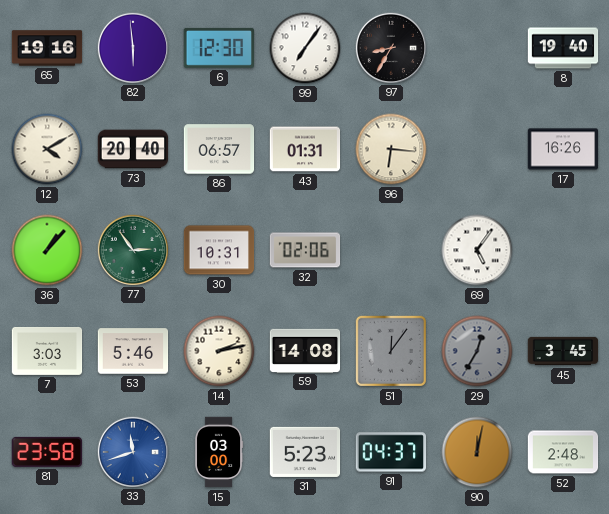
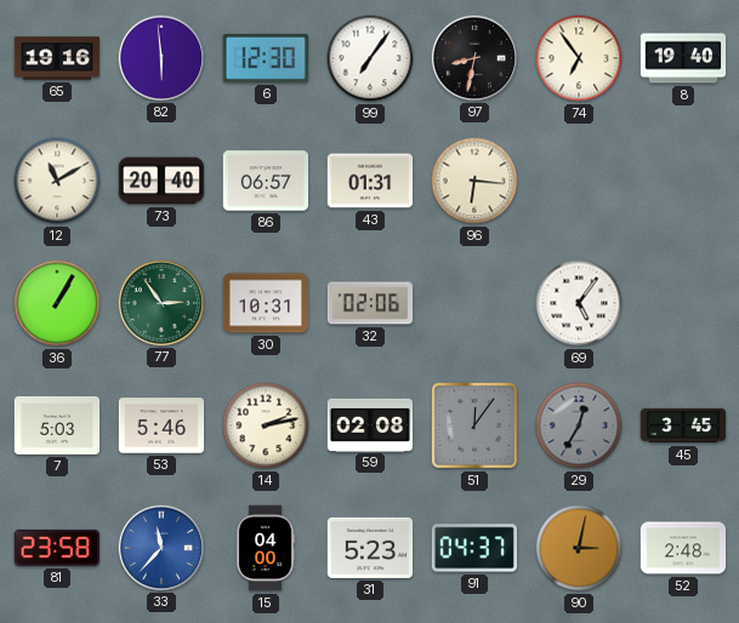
97: 8:35 -> 8:32 (473, 57)
74: none -> 6:54 (579, 58)
12: 4:10 -> 11:10 (57, 181)
17: 16:26 -> none (563, 149)
36: 1:07 -> 1:05 (57, 303)
7: 3:03 -> 5:03 (57, 425)
59: 14:08 -> 02:08 (370, 424)
33: 11:42 -> 11:37 (160, 547)
15: 03:00 -> 04:00 (266, 548)
90: 12:02 -> 3:02 (579, 548)
